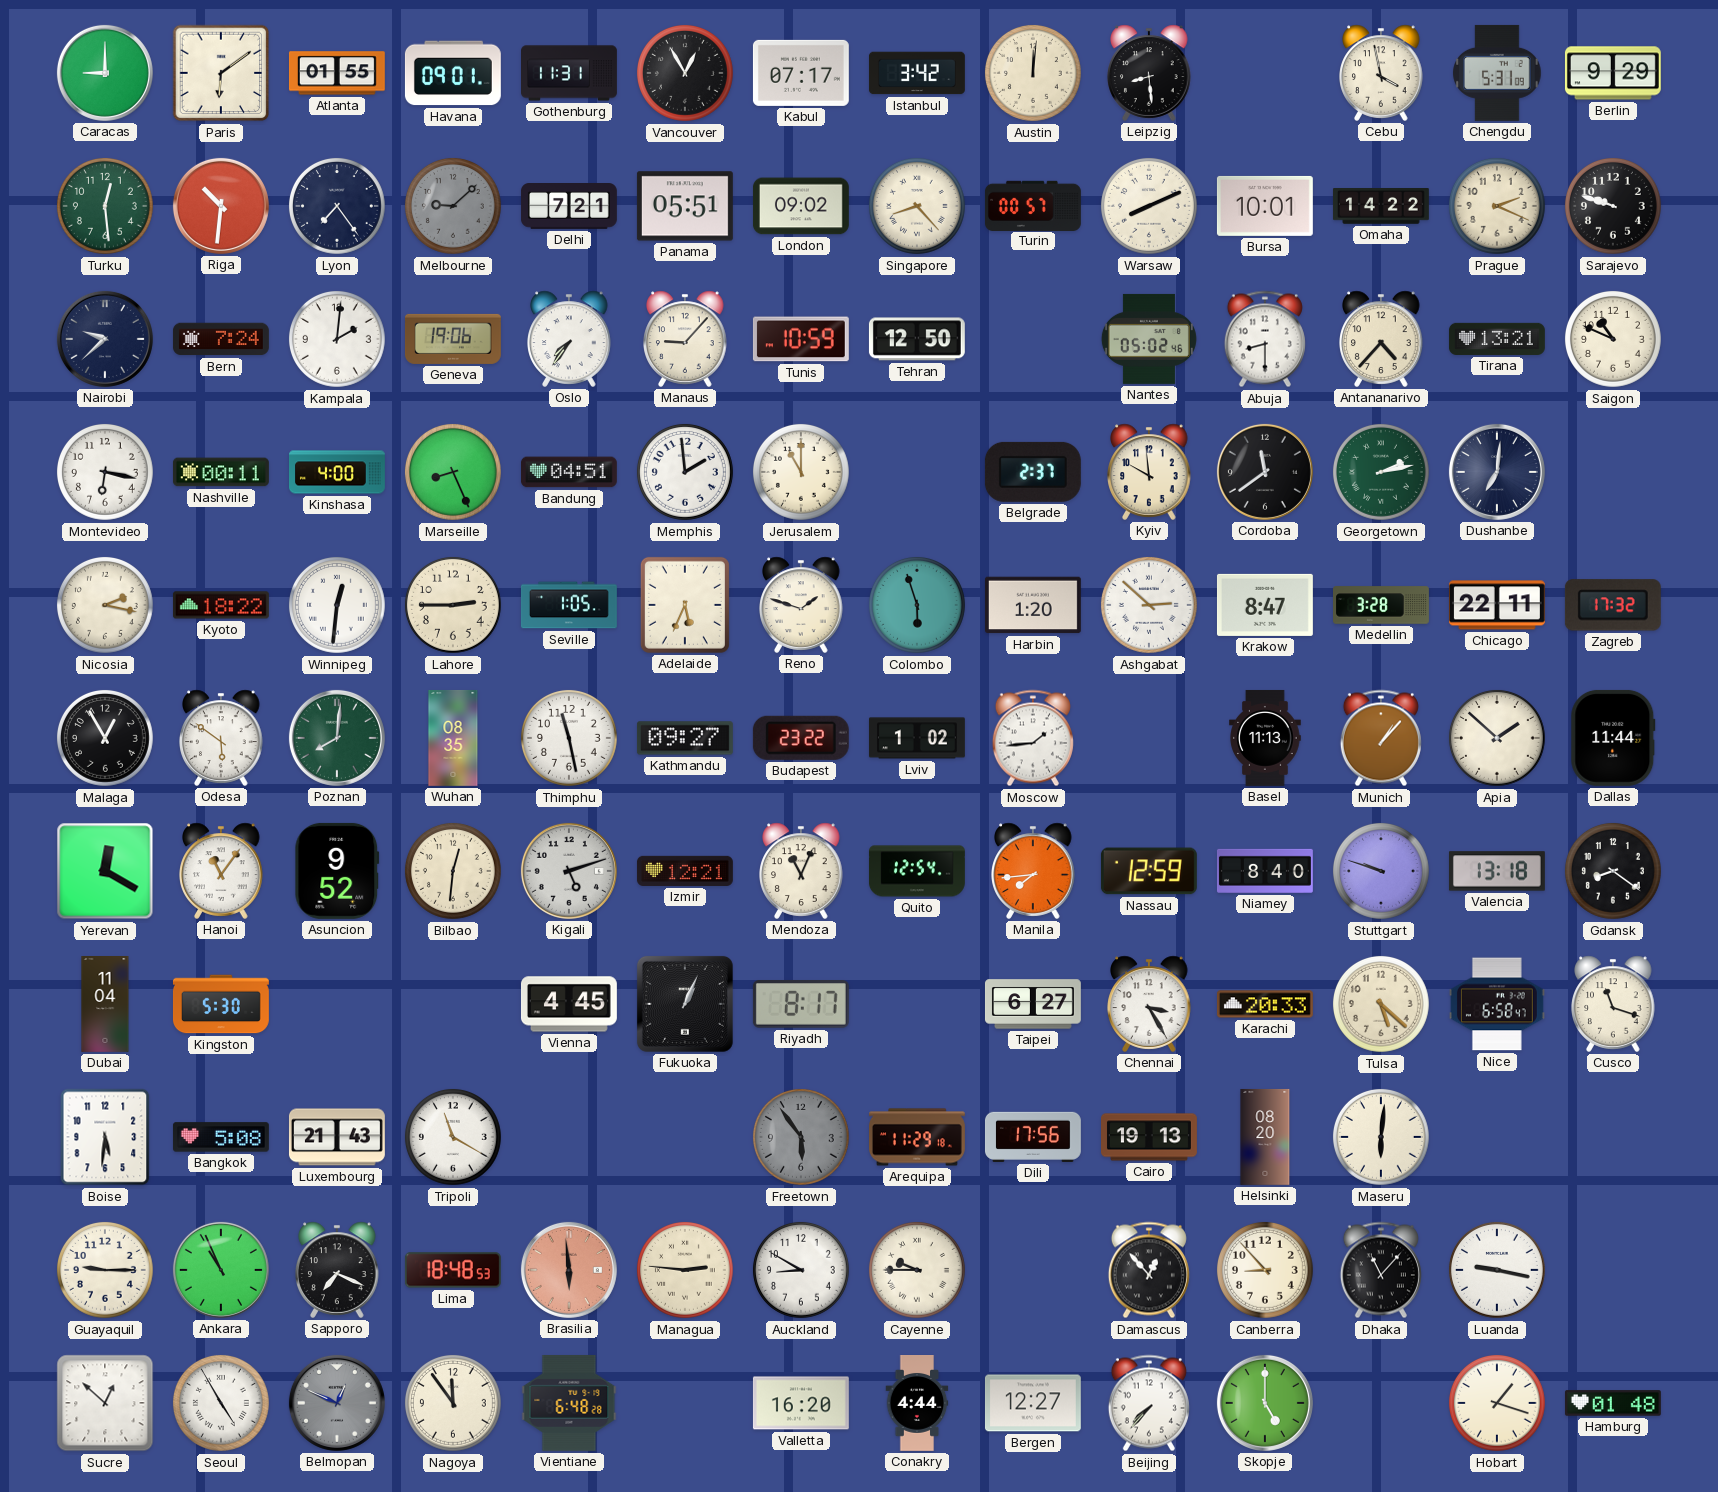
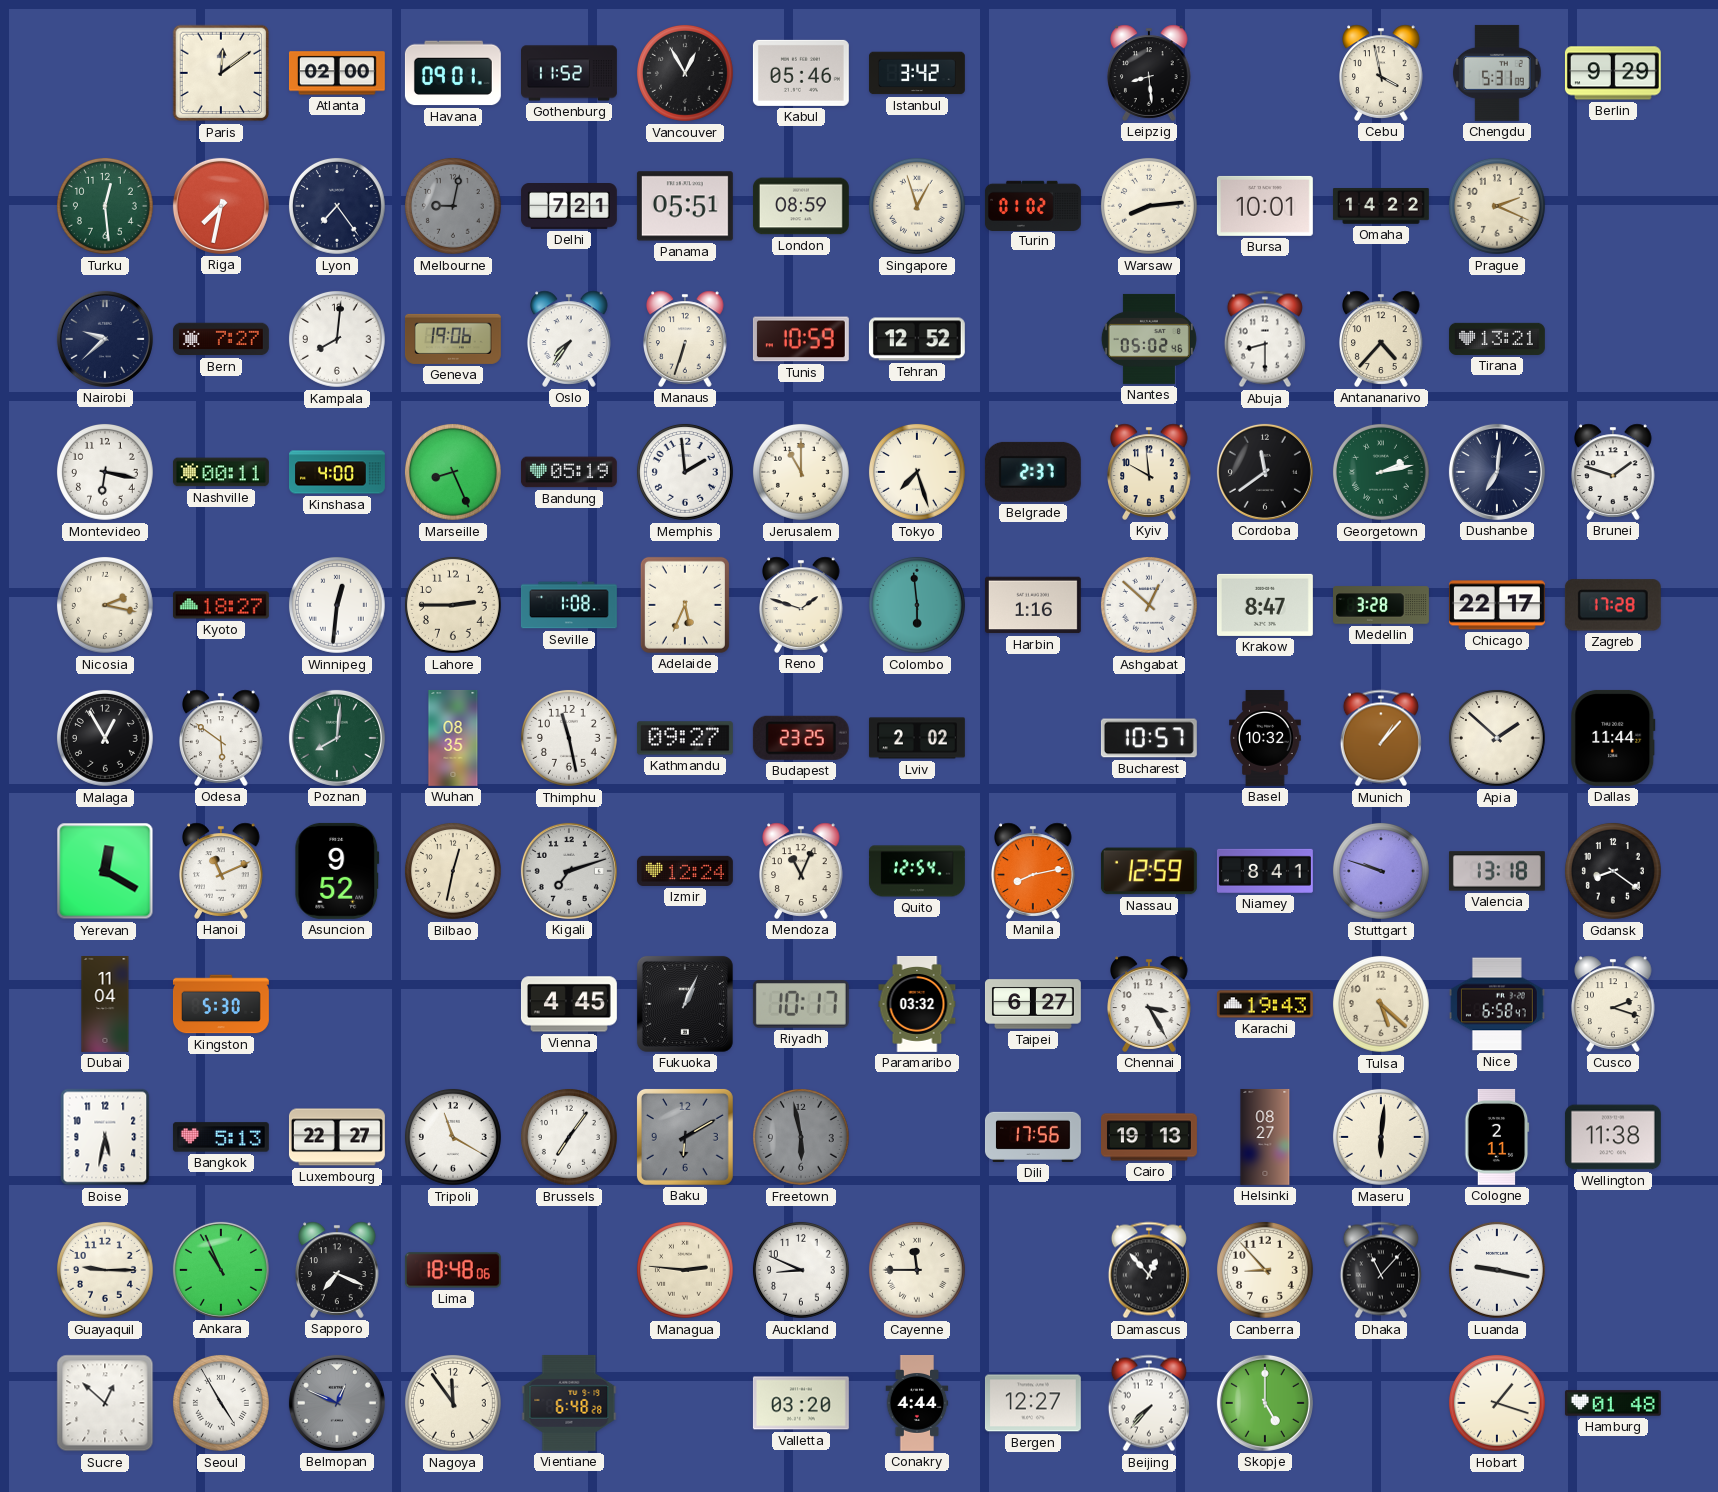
Caracas: 9:00 -> none (105, 73)
Paris: 6:09 -> 12:09 (221, 73)
Atlanta: 01:55 -> 02:00 (337, 73)
Gothenburg: 11:31 -> 11:52 (570, 73)
Kabul: 07:17 -> 05:46 (801, 73)
Austin: 12:01 -> none (1033, 73)
Riga: 10:31 -> 7:32 (221, 206)
Melbourne: 9:08 -> 9:02 (453, 206)
London: 09:02 -> 08:59 (801, 206)
Singapore: 8:23 -> 12:57 (917, 206)
Turin: 00:57 -> 01:02 (1033, 205)
Warsaw: 8:11 -> 8:14 (1149, 206)
Sarajevo: 9:48 -> none (1613, 206)
Bern: 7:24 -> 7:27 (221, 339)
Kampala: 2:01 -> 8:01 (337, 339)
Manaus: 9:07 -> 6:33 (685, 339)
Tehran: 12:50 -> 12:52 (917, 339)
Saigon: 10:49 -> none (1613, 339)
Bandung: 04:51 -> 05:19 (569, 472)
Tokyo: none -> 7:27 (917, 472)
Brunei: none -> 1:48 (1613, 472)
Kyoto: 18:22 -> 18:27 (221, 605)
Seville: 1:05 -> 1:08 (569, 605)
Colombo: 5:57 -> 5:59 (917, 605)
Harbin: 1:20 -> 1:16 (1033, 605)
Ashgabat: 2:52 -> 12:52 (1149, 605)
Chicago: 22:11 -> 22:17 (1497, 605)
Zagreb: 17:32 -> 17:28 (1613, 605)
Budapest: 23:22 -> 23:25 (801, 738)
Lviv: 1:02 -> 2:02 (917, 738)
Moscow: 1:44 -> none (1033, 738)
Bucharest: none -> 10:57 (1149, 738)
Basel: 11:13 -> 10:32 (1265, 738)
Hanoi: 11:06 -> 11:11 (221, 871)
Bilbao: 12:31 -> 12:32 (453, 871)
Kigali: 5:12 -> 7:12 (569, 871)
Izmir: 12:21 -> 12:24 (685, 871)
Manila: 7:44 -> 8:13 (1033, 871)
Niamey: 8:40 -> 8:41 (1265, 871)
Riyadh: 8:17 -> 10:17 (801, 1004)
Paramaribo: none -> 03:32 (917, 1005)
Karachi: 20:33 -> 19:43 (1265, 1004)
Cusco: 11:18 -> 2:18 (1613, 1004)
Boise: 5:31 -> 5:32 (105, 1137)
Bangkok: 5:08 -> 5:13 (221, 1137)
Luxembourg: 21:43 -> 22:27 (337, 1137)
Brussels: none -> 7:06 (569, 1137)
Baku: none -> 6:10 (685, 1137)
Freetown: 5:54 -> 5:58 (801, 1137)
Arequipa: 11:29 -> none (918, 1137)
Helsinki: 08:20 -> 08:27 (1265, 1137)
Cologne: none -> 2:11 (1497, 1137)
Wellington: none -> 11:38 (1613, 1137)
Lima: 18:48:53 -> 18:48:06 (453, 1270)
Brasilia: 5:59 -> none (569, 1270)
Auckland: 8:50 -> 8:49 (801, 1270)
Cayenne: 9:45 -> 11:45 (917, 1270)
Valletta: 16:20 -> 03:20 (801, 1403)
